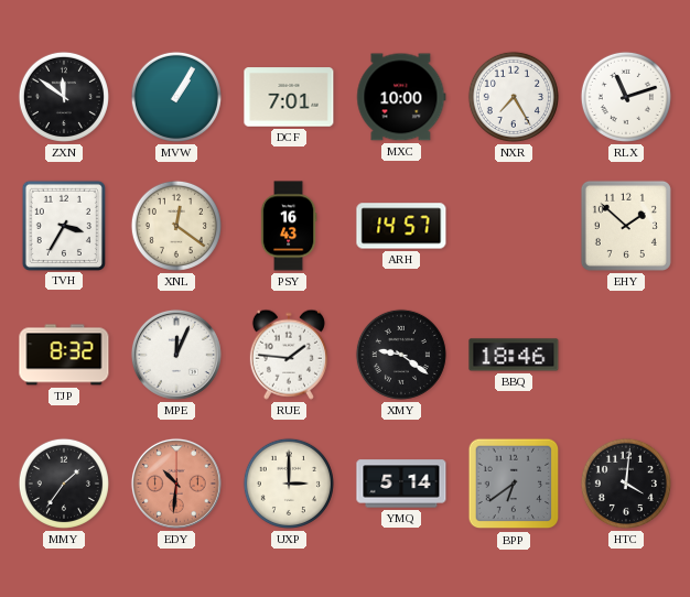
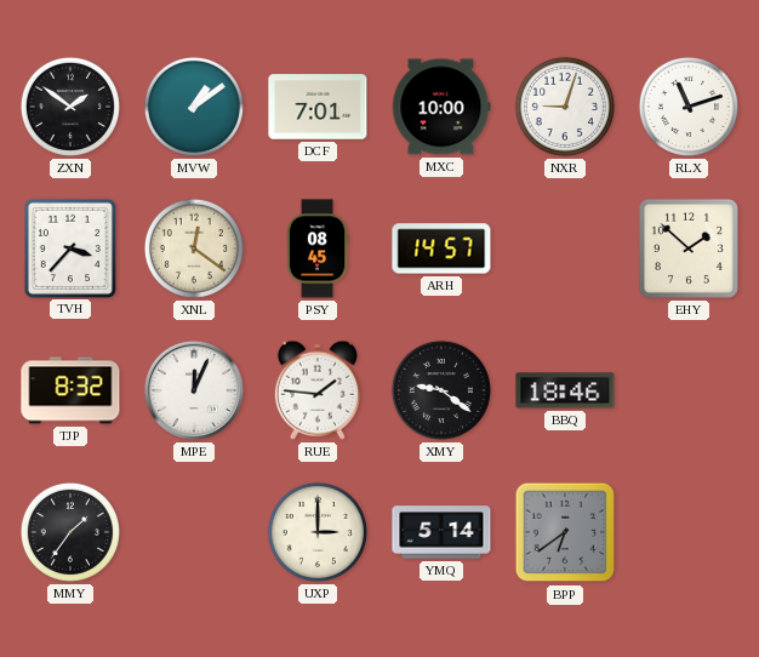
ZXN: 11:51 -> 1:51 (70, 107)
MVW: 1:05 -> 1:09 (194, 107)
NXR: 7:25 -> 9:03 (565, 107)
TVH: 3:35 -> 3:37 (69, 247)
PSY: 16:43 -> 08:45 (318, 248)
EDY: 10:31 -> none (176, 484)
HTC: 4:01 -> none (626, 484)
